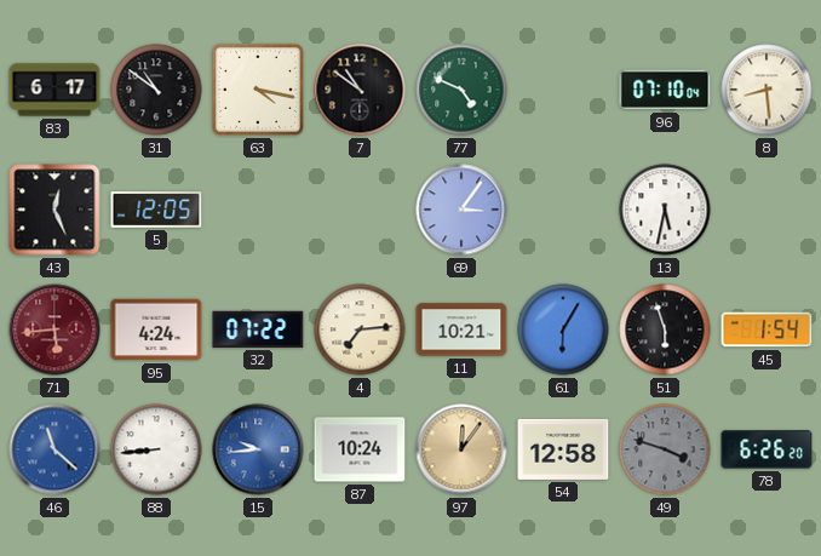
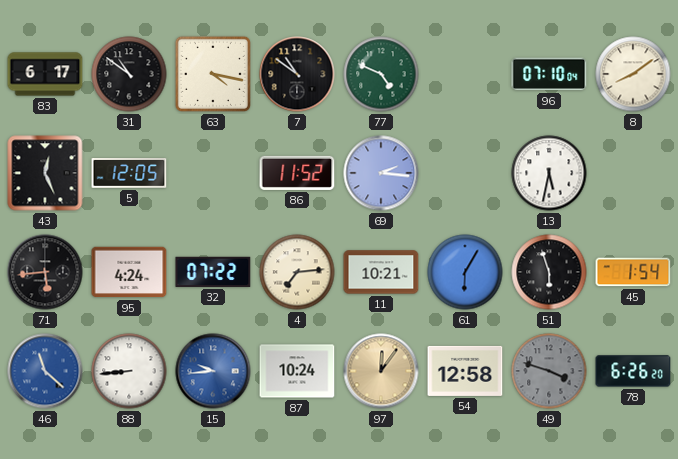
8: 8:29 -> 8:09 (633, 74)
86: none -> 11:52 (297, 173)
69: 3:06 -> 2:16 (381, 173)
71 dial: burgundy -> black (45, 272)
